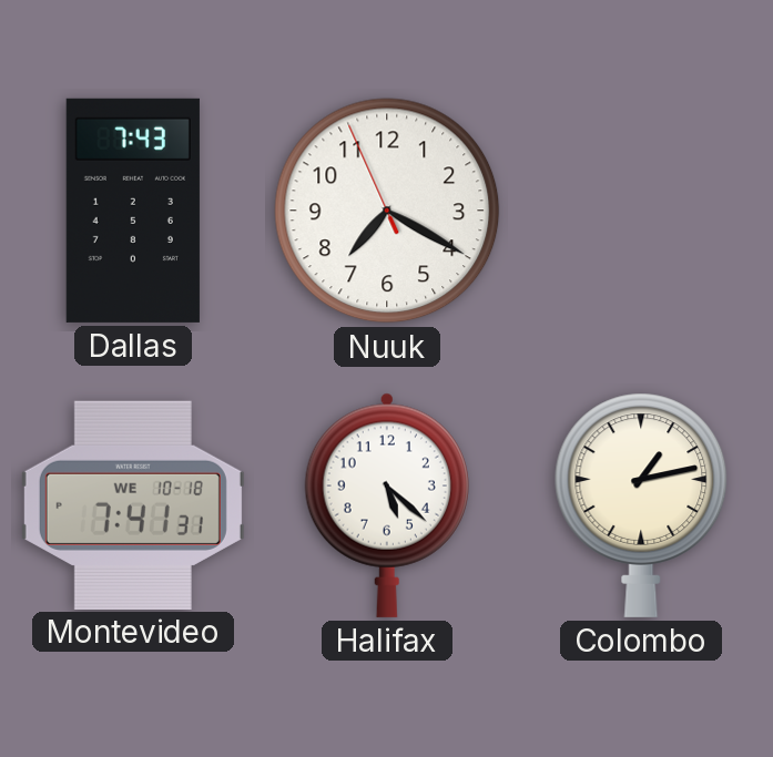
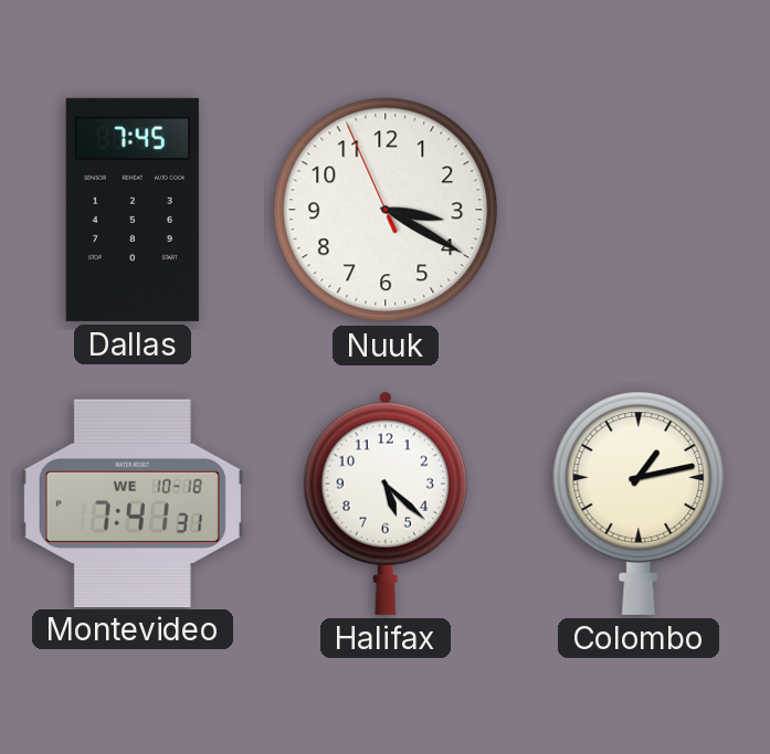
Dallas: 7:43 -> 7:45 (133, 210)
Nuuk: 7:19 -> 3:19 (386, 210)
